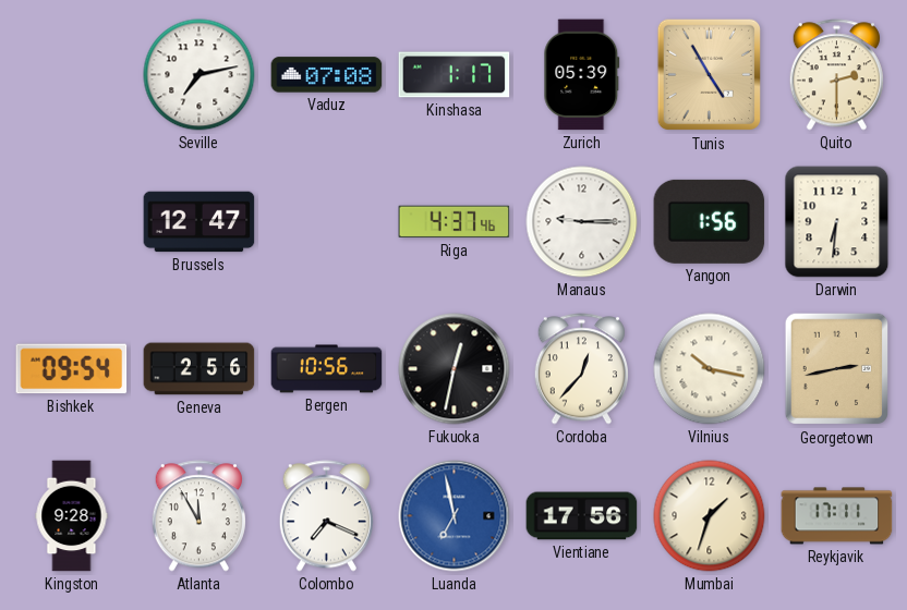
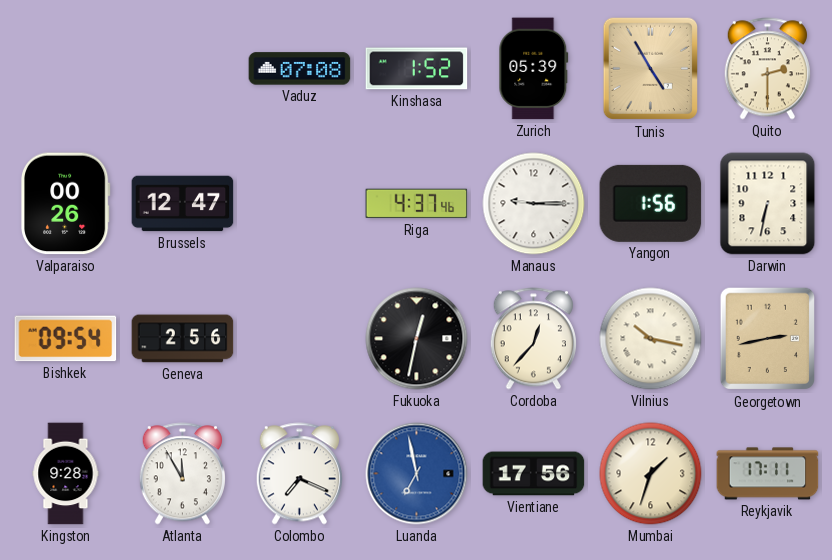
Seville: 7:13 -> none (199, 75)
Kinshasa: 1:17 -> 1:52 (417, 69)
Valparaiso: none -> 00:26 (66, 204)
Darwin: 6:31 -> 6:32 (768, 204)
Bergen: 10:56 -> none (327, 369)
